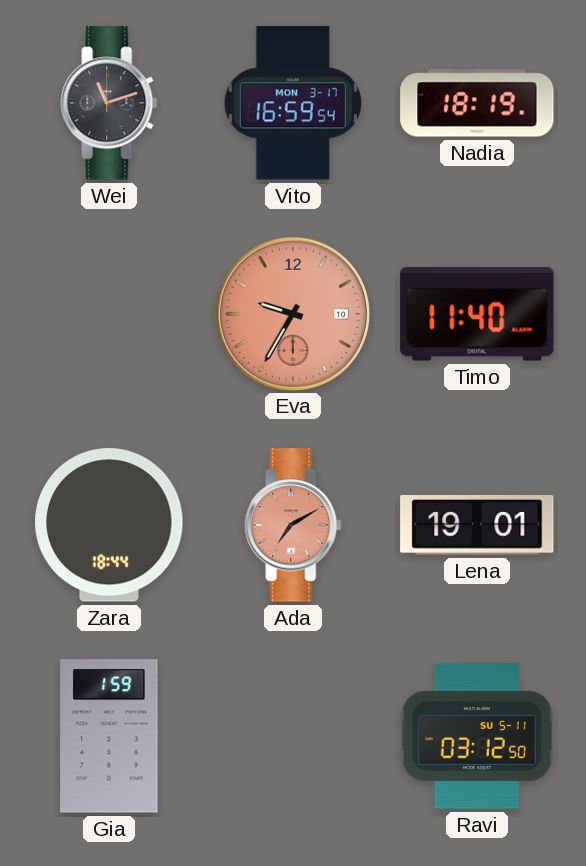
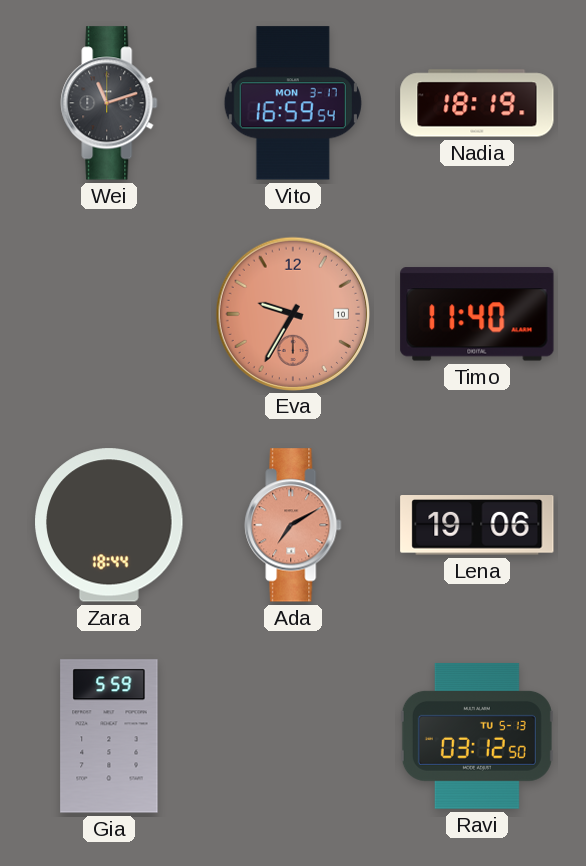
Lena: 19:01 -> 19:06 (477, 526)
Gia: 1:59 -> 5:59 (109, 736)
Ravi date: SU 5-11 -> TU 5-13 (477, 736)
